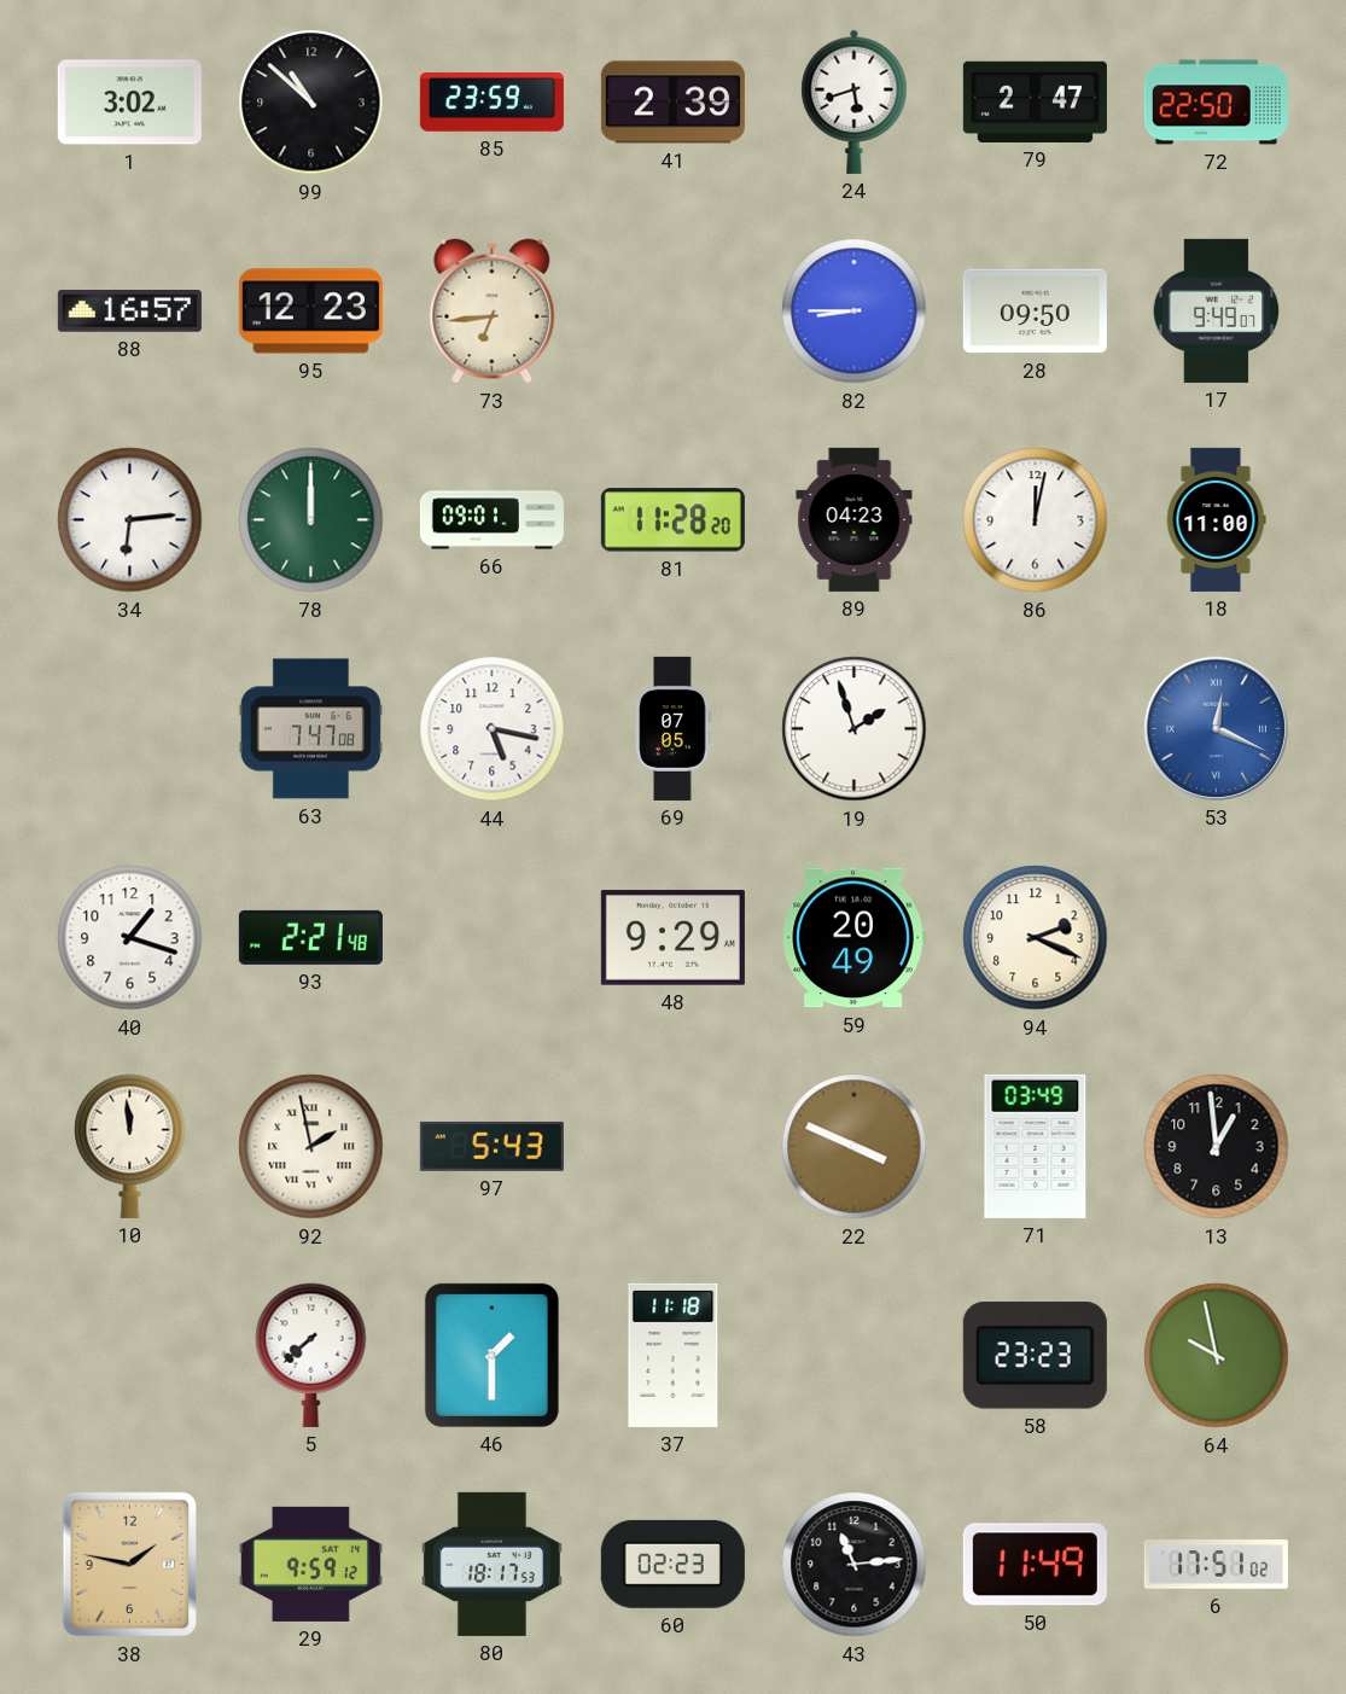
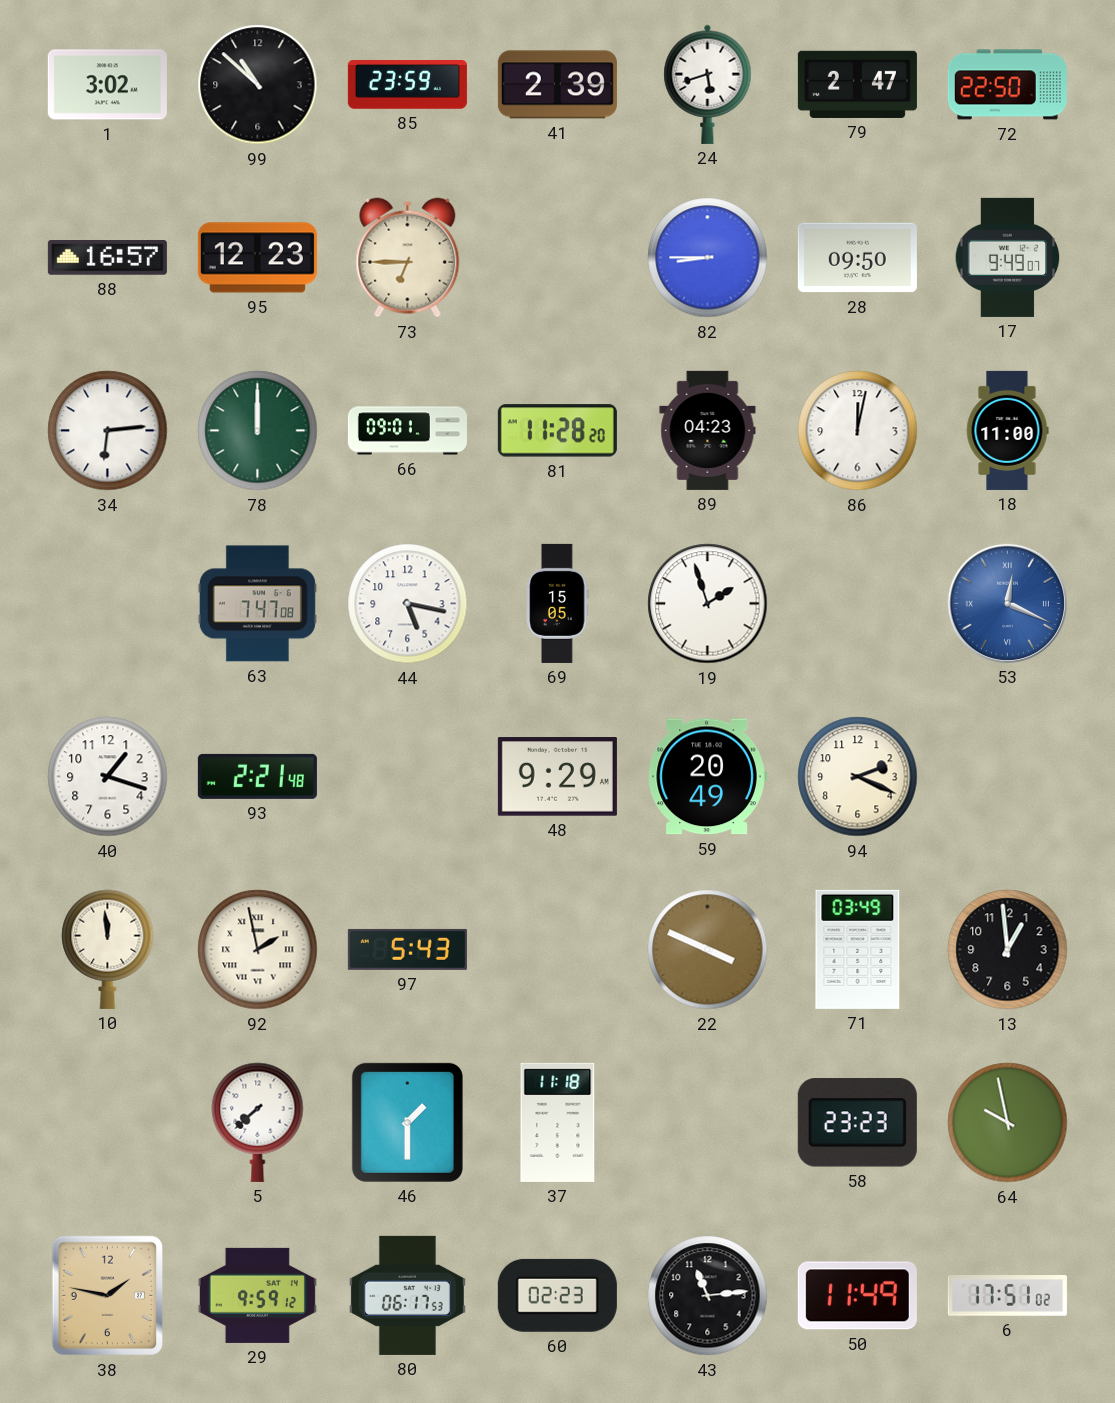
73: 6:44 -> 6:45 (408, 258)
69: 07:05 -> 15:05 (558, 603)
80: 18:17 -> 06:17 (407, 1295)
